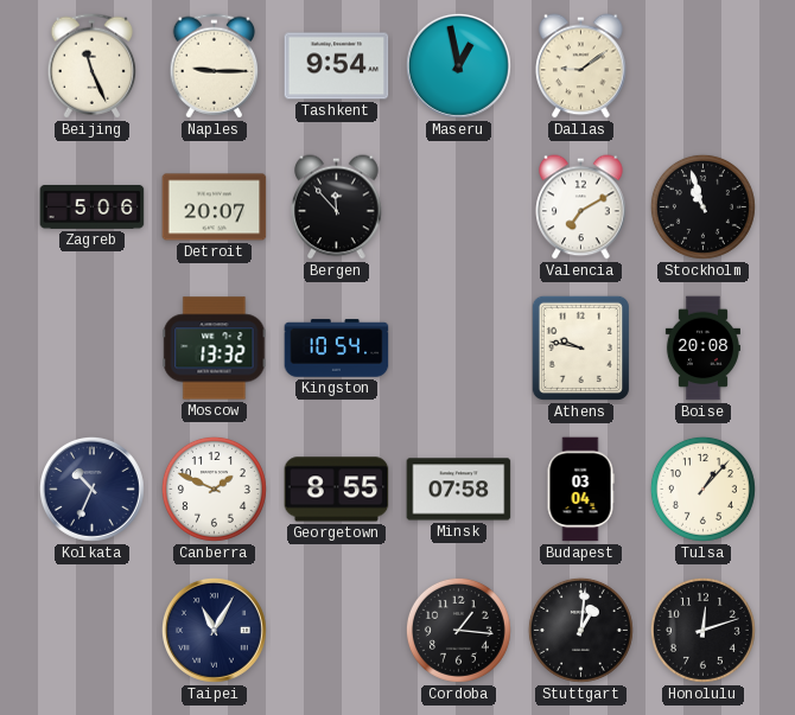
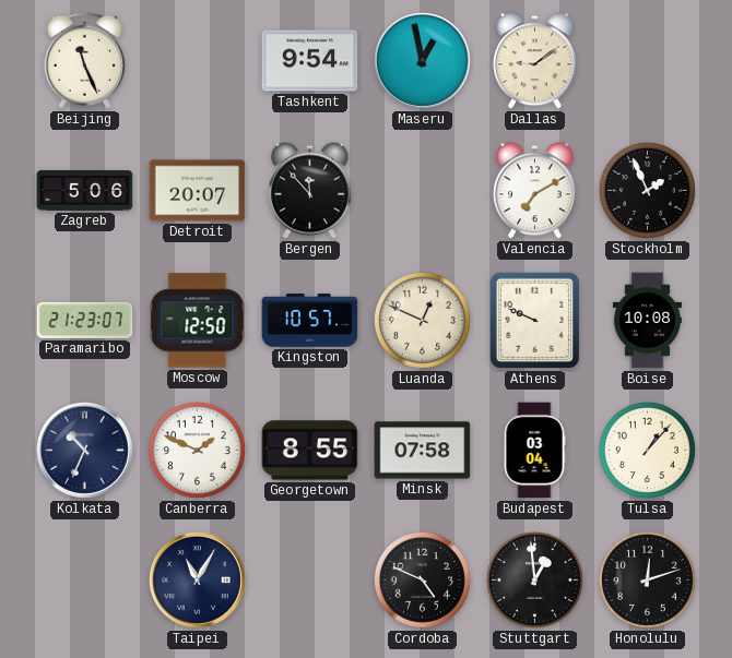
Naples: 9:15 -> none (215, 66)
Stockholm: 10:57 -> 1:56 (647, 190)
Paramaribo: none -> 21:23 (85, 320)
Moscow: 13:32 -> 12:50 (198, 321)
Kingston: 10:54 -> 10:57 (310, 321)
Luanda: none -> 12:49 (422, 320)
Athens: 9:47 -> 9:49 (534, 320)
Boise: 20:08 -> 10:08 (647, 321)
Cordoba: 1:16 -> 4:49 (422, 579)
Stuttgart: 1:01 -> 12:59 (534, 579)
